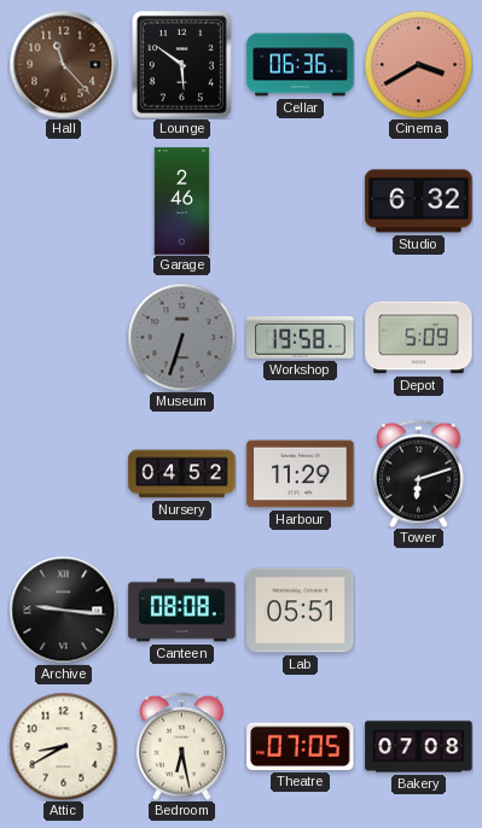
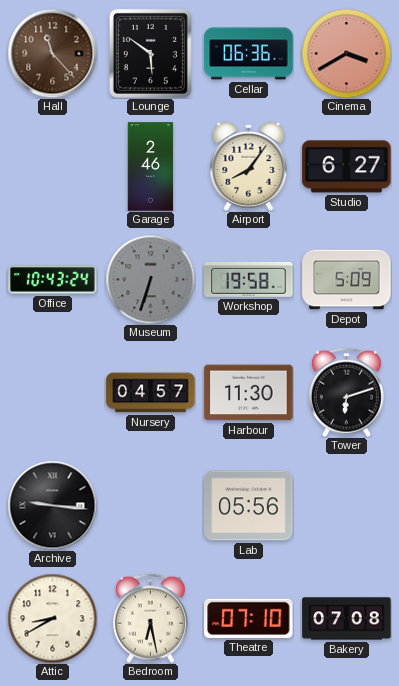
Airport: none -> 8:06 (249, 166)
Studio: 6:32 -> 6:27 (347, 167)
Office: none -> 10:43 (53, 280)
Nursery: 04:52 -> 04:57 (151, 393)
Harbour: 11:29 -> 11:30 (249, 393)
Canteen: 08:08 -> none (182, 611)
Lab: 05:51 -> 05:56 (249, 506)
Theatre: 07:05 -> 07:10 (249, 618)
